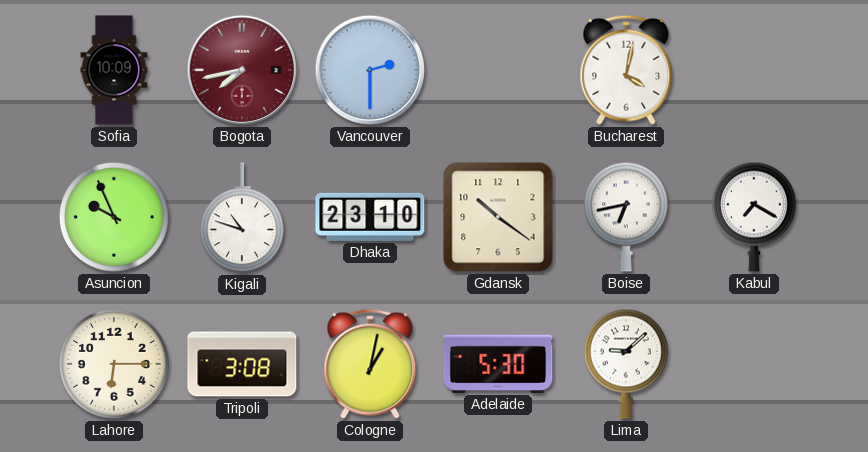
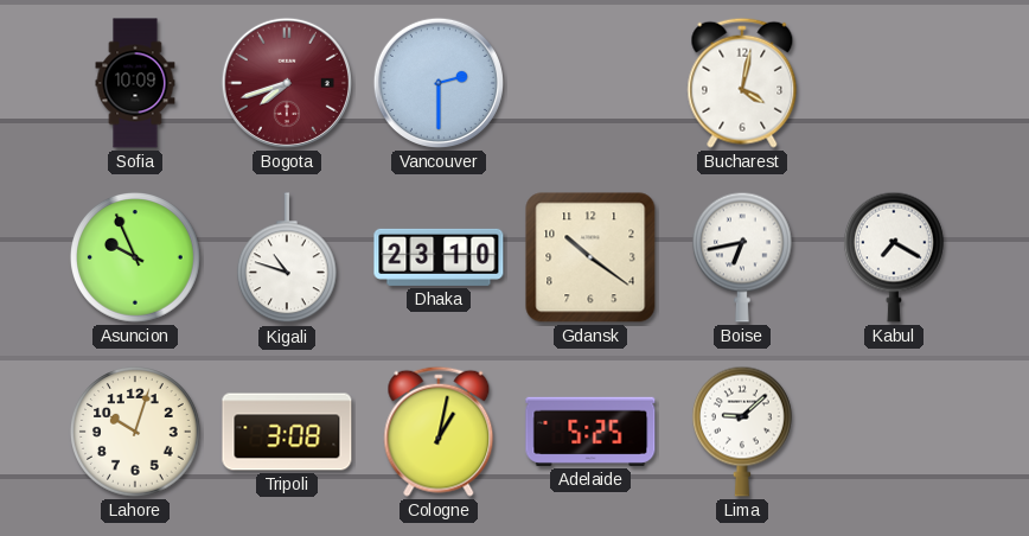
Bogota: 7:43 -> 7:42 (287, 83)
Lahore: 6:15 -> 10:03 (136, 433)
Adelaide: 5:30 -> 5:25 (590, 432)
